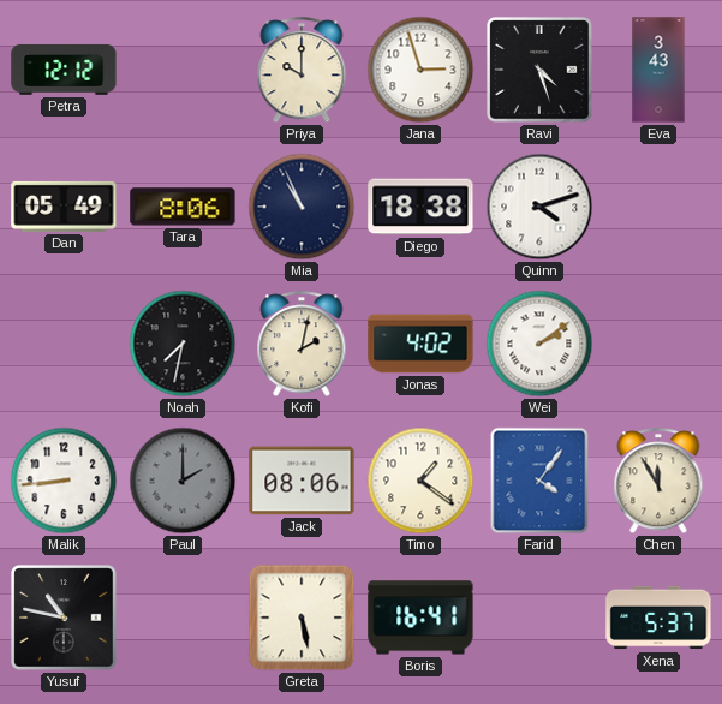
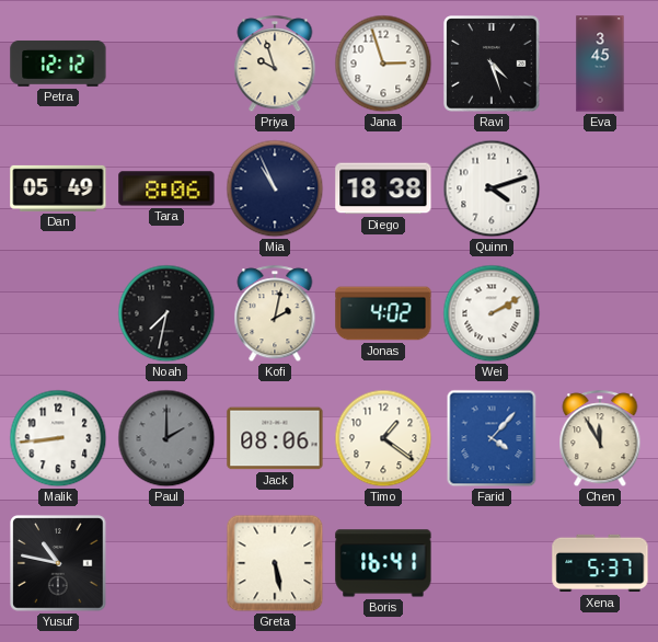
Priya: 10:00 -> 9:57 (275, 65)
Eva: 3:43 -> 3:45 (600, 64)
Wei: 2:09 -> 2:10 (492, 313)
Farid: 4:06 -> 4:07 (492, 438)
